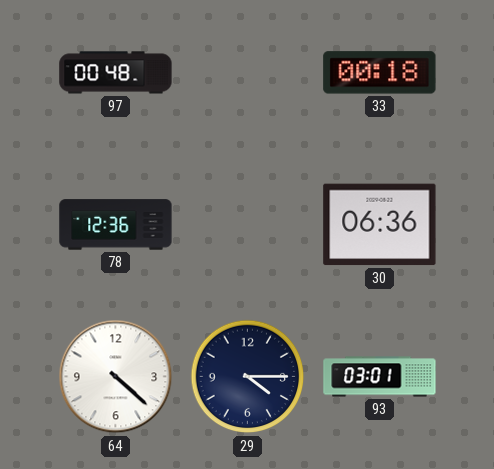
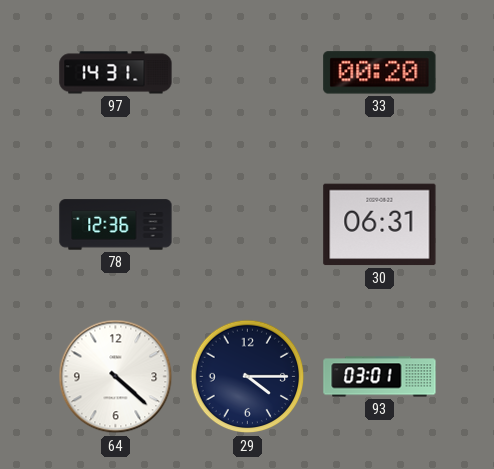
97: 00:48 -> 14:31 (116, 73)
33: 00:18 -> 00:20 (380, 73)
30: 06:36 -> 06:31 (380, 225)
